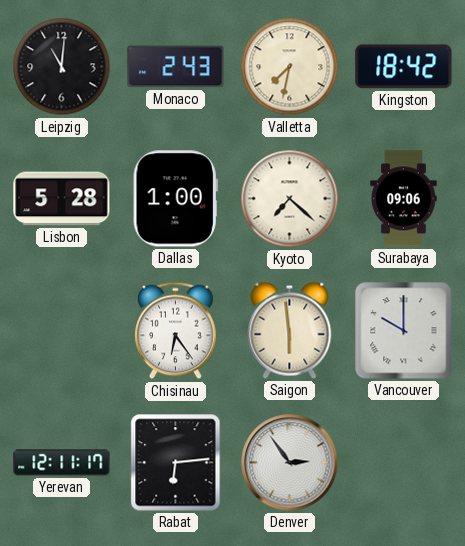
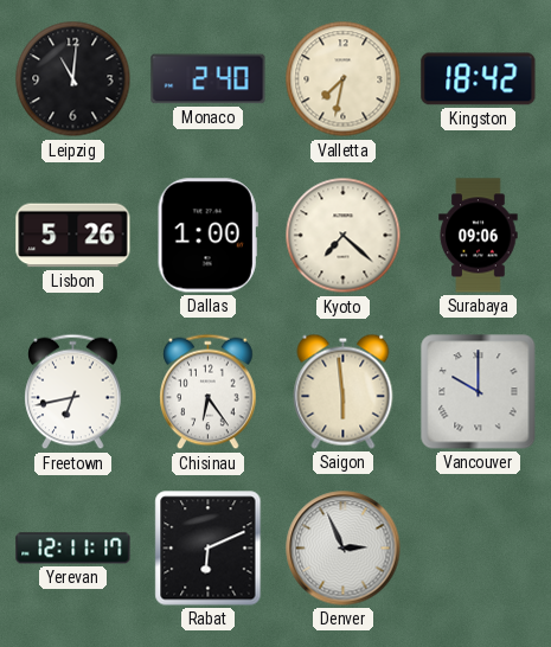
Monaco: 2:43 -> 2:40 (209, 79)
Lisbon: 5:28 -> 5:26 (73, 236)
Freetown: none -> 6:43 (73, 392)
Rabat: 6:14 -> 6:11 (209, 549)
Denver: 2:54 -> 2:56 (344, 549)
